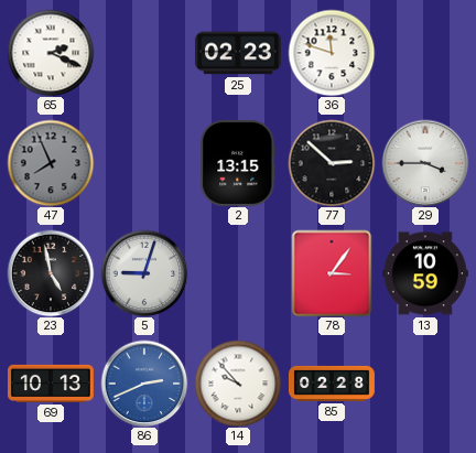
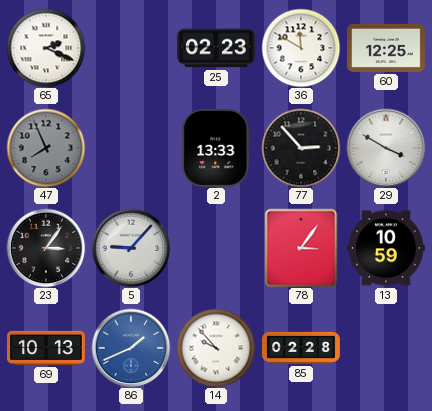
36: 11:48 -> 11:50 (301, 48)
60: none -> 12:25 (386, 48)
2: 13:15 -> 13:33 (216, 148)
77: 2:52 -> 2:53 (301, 148)
29: 3:45 -> 3:50 (386, 148)
23: 4:58 -> 3:06 (46, 248)
5: 9:03 -> 9:07 (131, 248)
86: 2:41 -> 1:41 (131, 348)
